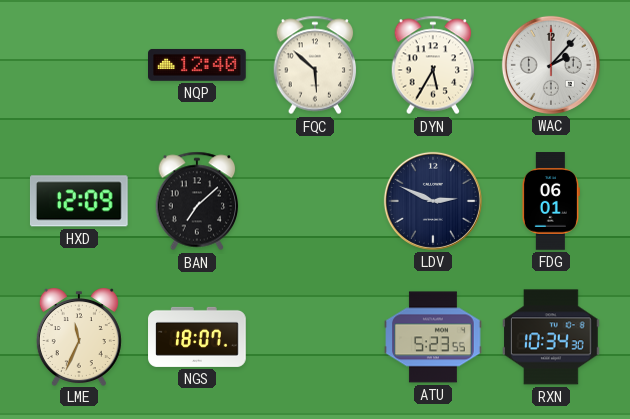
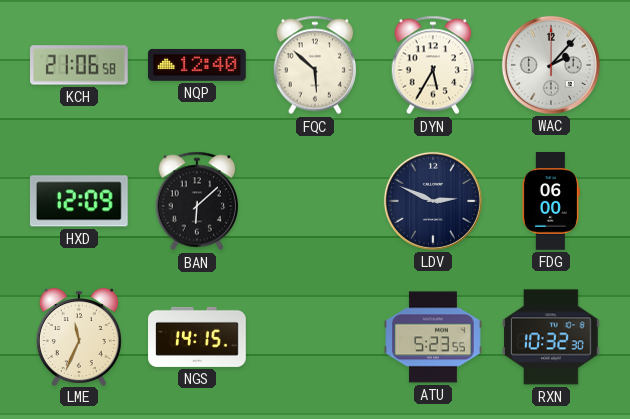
KCH: none -> 21:06 (79, 65)
BAN: 7:08 -> 6:08 (197, 201)
FDG: 06:01 -> 06:00 (551, 201)
NGS: 18:07 -> 14:15 (197, 337)
RXN: 10:34 -> 10:32 (552, 337)
